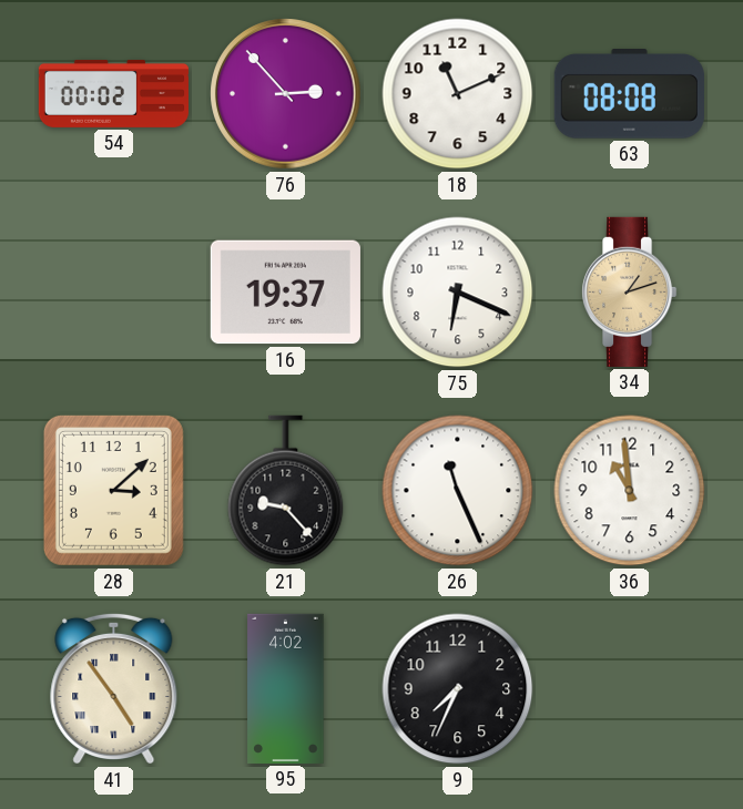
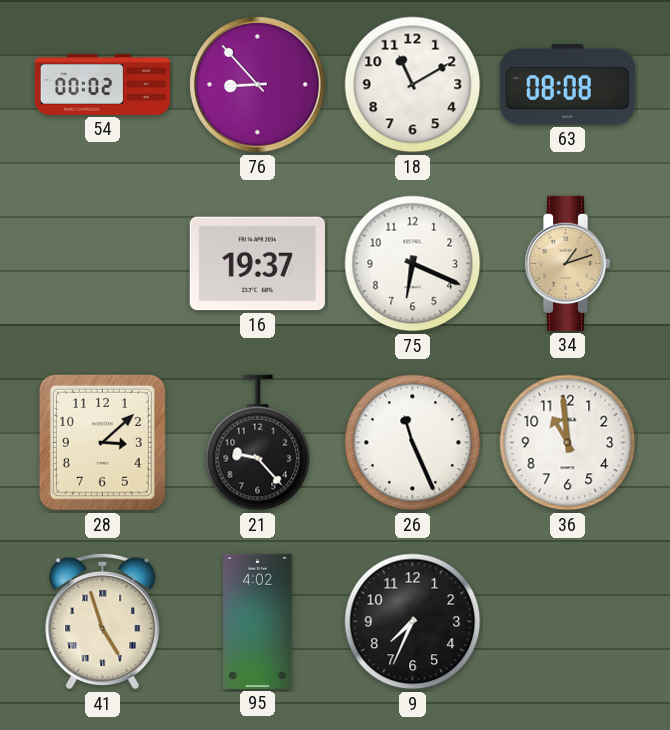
76: 2:53 -> 8:53 (258, 85)
18: 11:11 -> 11:10 (413, 85)
41: 4:54 -> 4:57 (103, 621)
